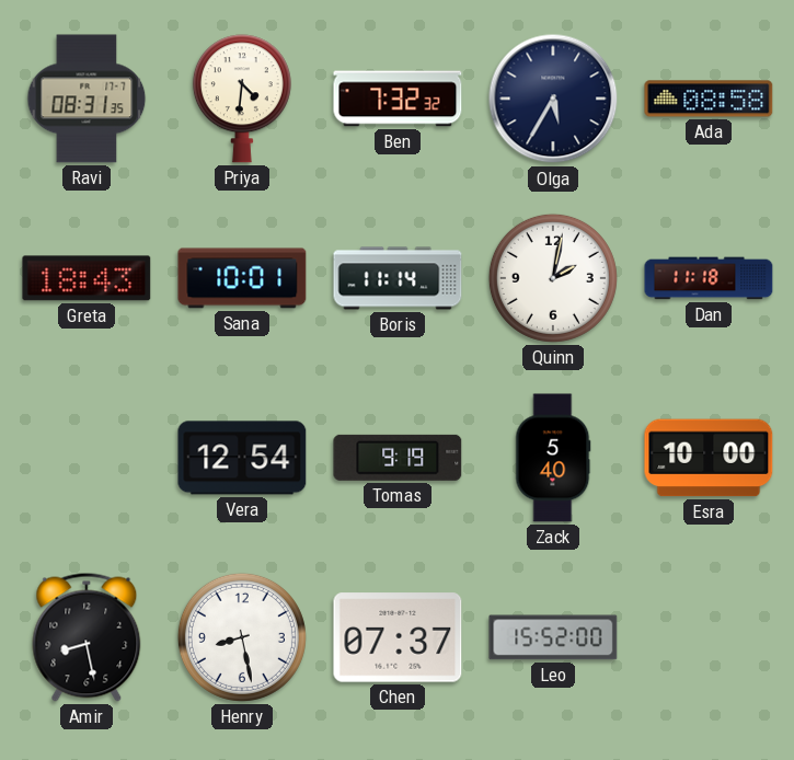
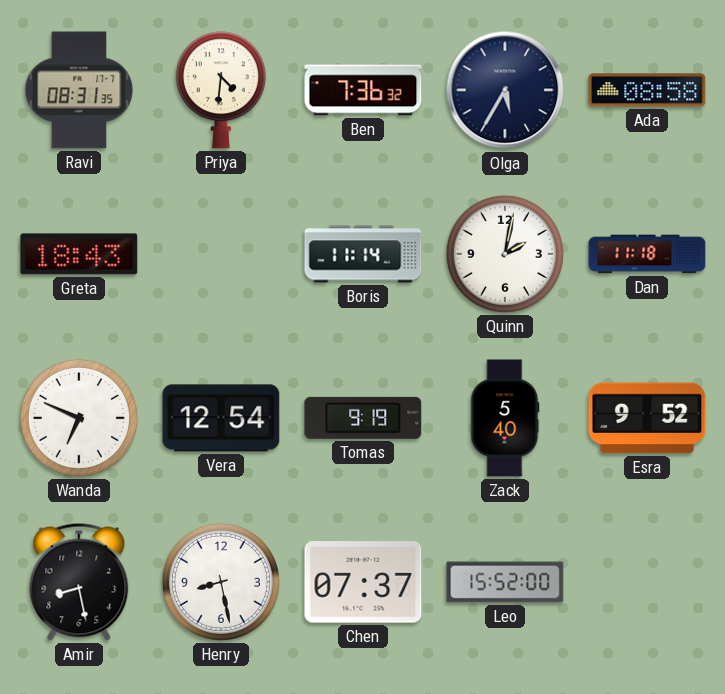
Ben: 7:32 -> 7:36 (363, 90)
Sana: 10:01 -> none (242, 278)
Wanda: none -> 6:49 (79, 418)
Esra: 10:00 -> 9:52 (647, 418)
